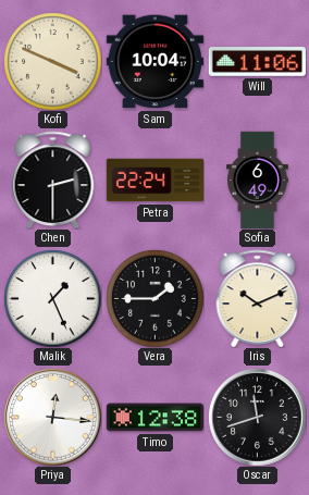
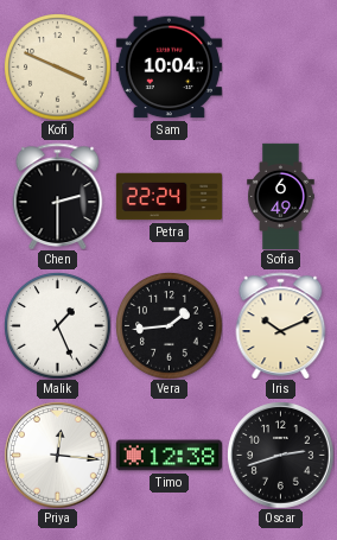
Will: 11:06 -> none (257, 62)
Vera: 1:45 -> 1:44 (168, 325)
Oscar: 11:42 -> 2:42 (280, 455)
